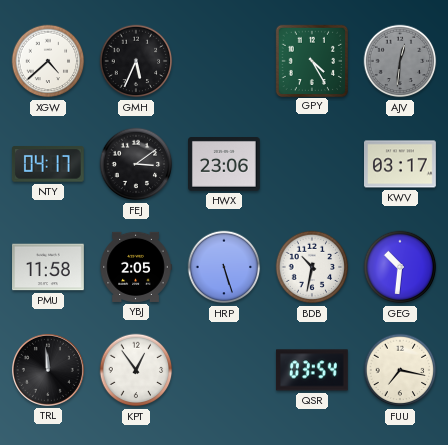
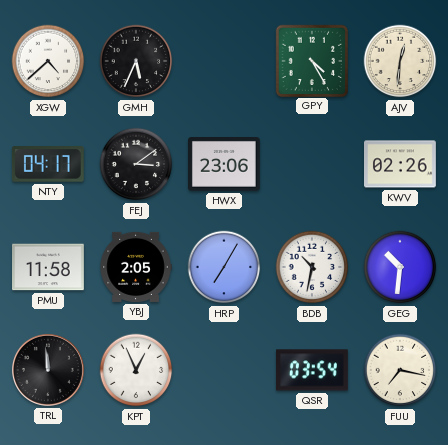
AJV dial: grey -> cream (400, 61)
KWV: 03:17 -> 02:26 (401, 164)
HRP: 5:27 -> 7:05 (224, 267)
KPT: 12:54 -> 12:56 (136, 370)
